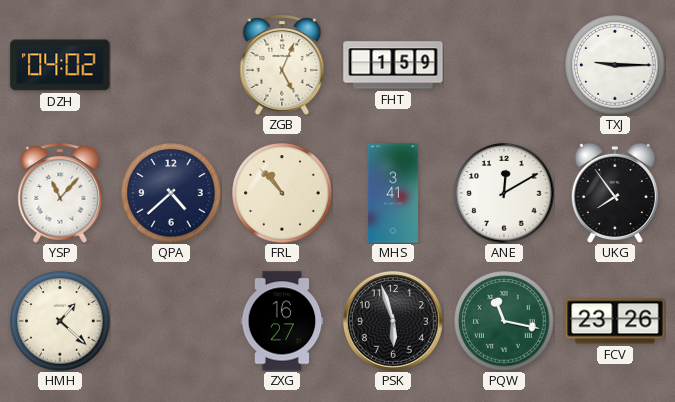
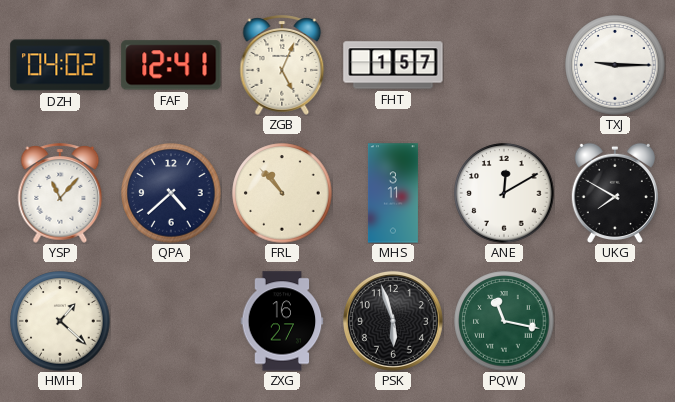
FAF: none -> 12:41 (171, 65)
FHT: 1:59 -> 1:57 (393, 65)
MHS: 3:41 -> 3:11 (393, 193)
UKG: 7:54 -> 7:50 (615, 192)
FCV: 23:26 -> none (615, 321)
